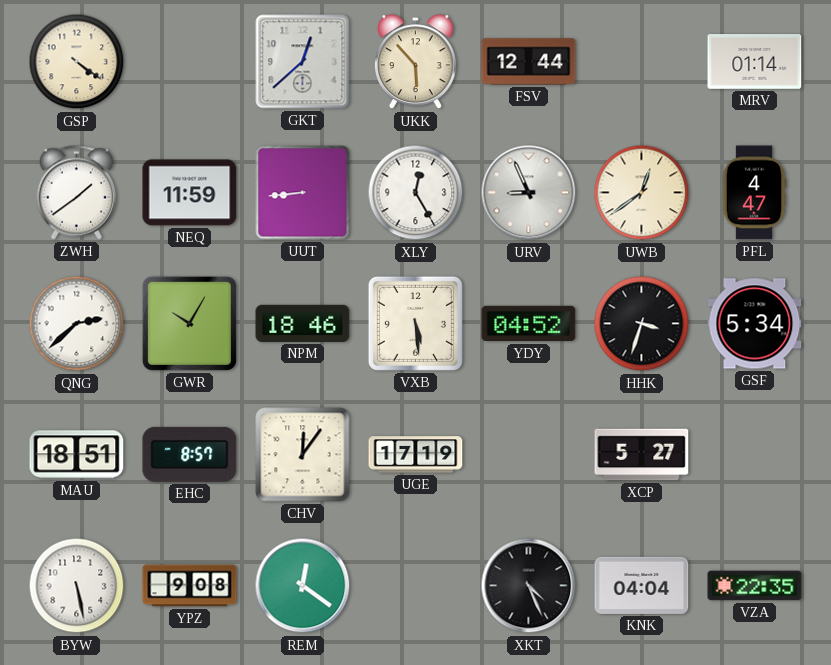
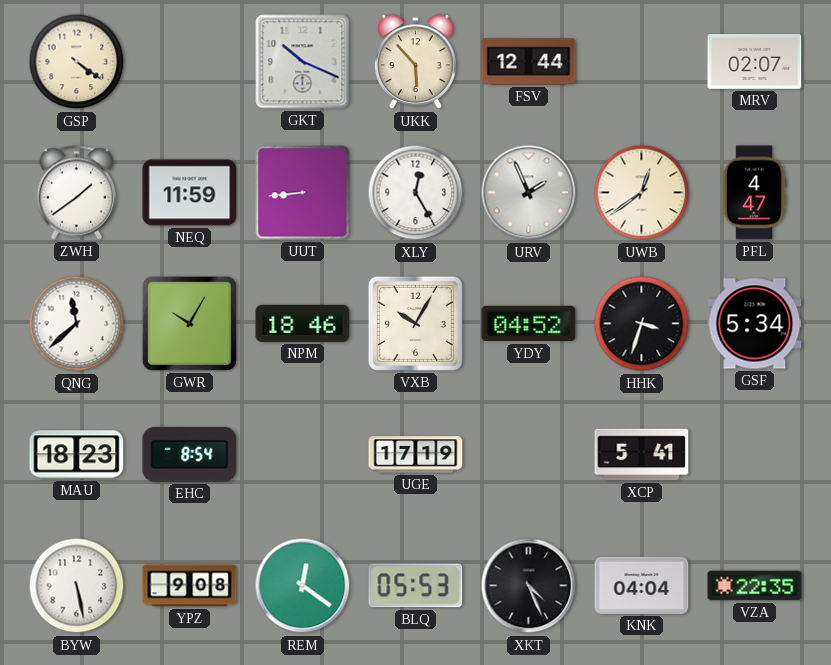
GKT: 12:38 -> 10:19 (303, 62)
MRV: 01:14 -> 02:07 (755, 62)
URV: 8:56 -> 1:56 (529, 193)
QNG: 2:38 -> 11:38 (77, 324)
VXB: 5:29 -> 10:05 (415, 323)
MAU: 18:51 -> 18:23 (77, 455)
EHC: 8:57 -> 8:54 (190, 454)
CHV: 12:06 -> none (303, 455)
XCP: 5:27 -> 5:41 (642, 455)
BLQ: none -> 05:53 (416, 586)
